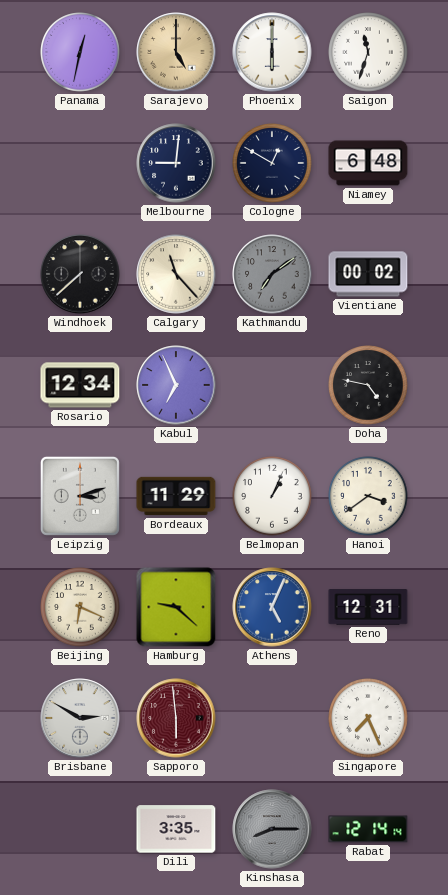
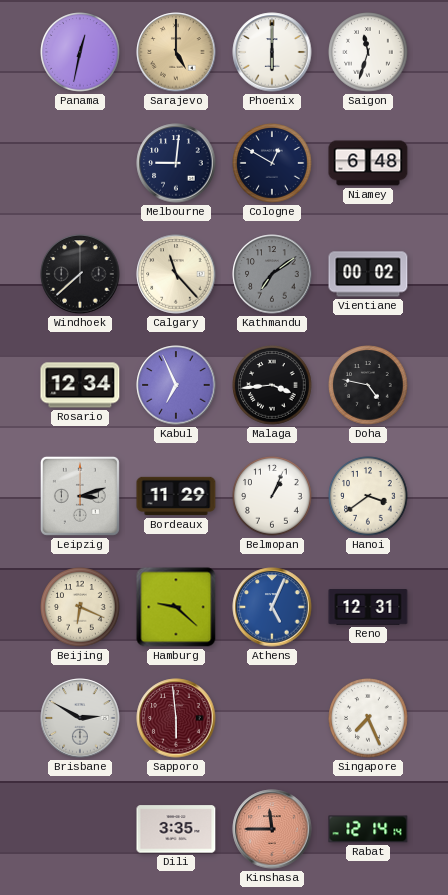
Malaga: none -> 3:44 (272, 385)
Kinshasa: 8:15 -> 11:45 (272, 829)
Kinshasa dial: grey -> salmon (272, 829)
